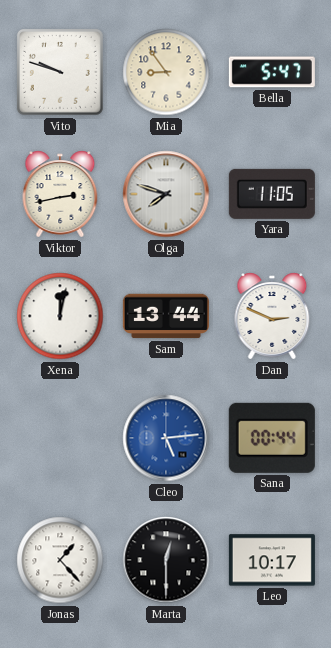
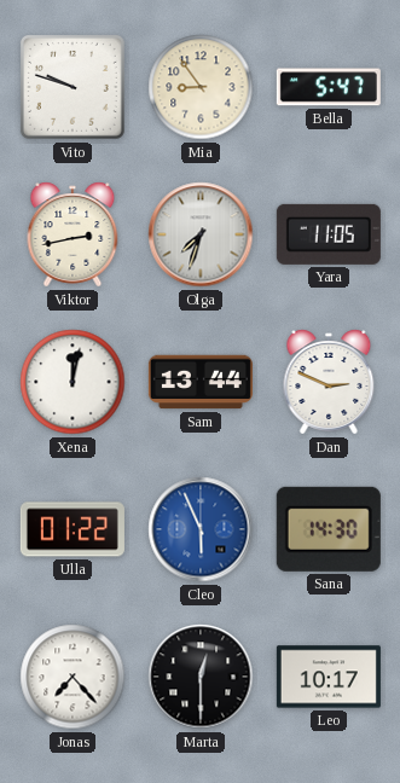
Olga: 7:48 -> 7:33 (201, 234)
Ulla: none -> 01:22 (73, 529)
Cleo: 5:14 -> 5:56 (201, 529)
Sana: 00:44 -> 14:30 (329, 529)
Jonas: 1:23 -> 7:23 (73, 677)
